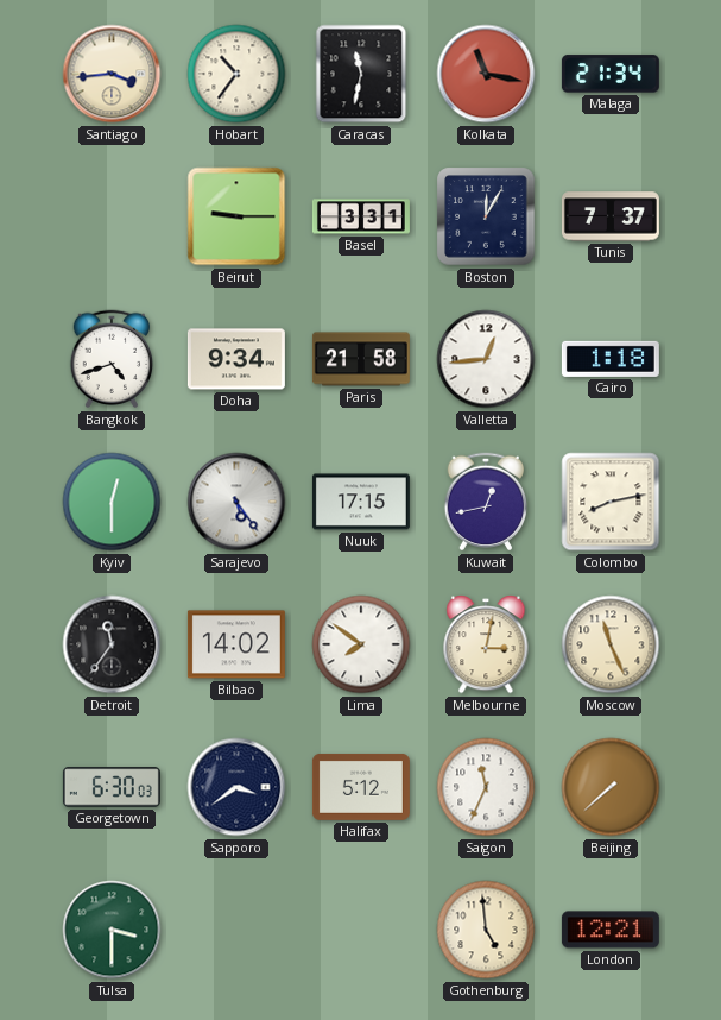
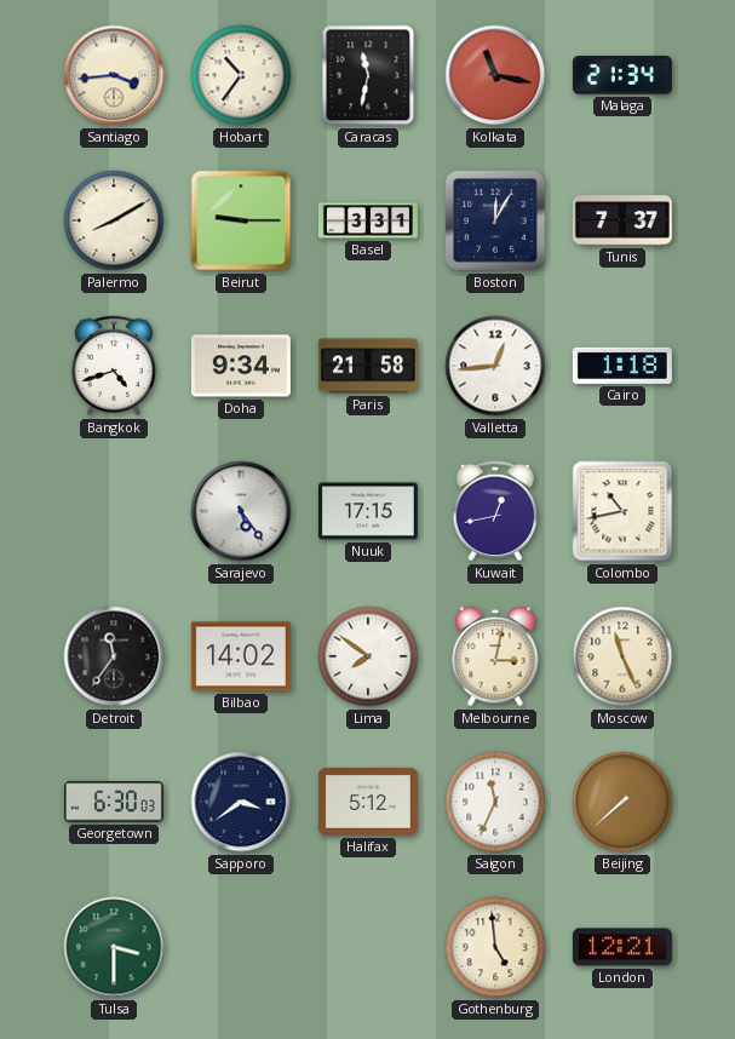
Palermo: none -> 8:10 (114, 220)
Kyiv: 12:30 -> none (112, 502)
Colombo: 8:13 -> 10:43 (622, 511)
